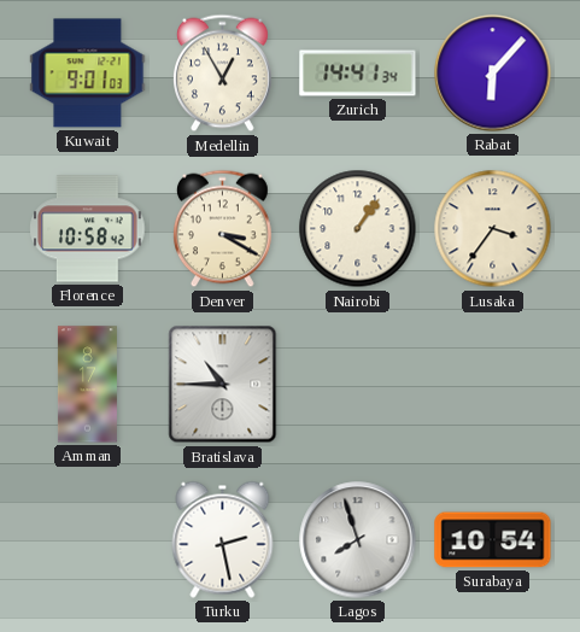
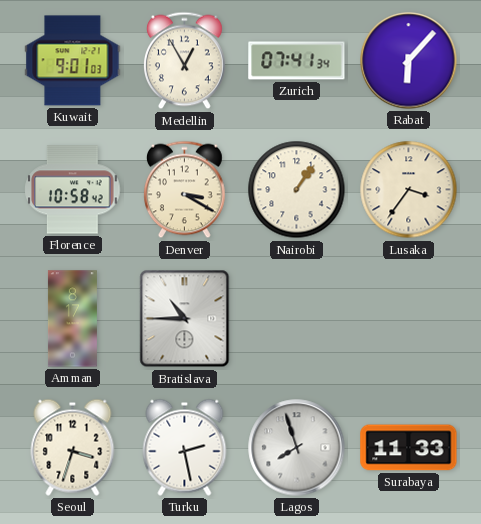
Zurich: 14:41 -> 07:41 (297, 61)
Seoul: none -> 3:33 (73, 447)
Surabaya: 10:54 -> 11:33 (409, 448)
